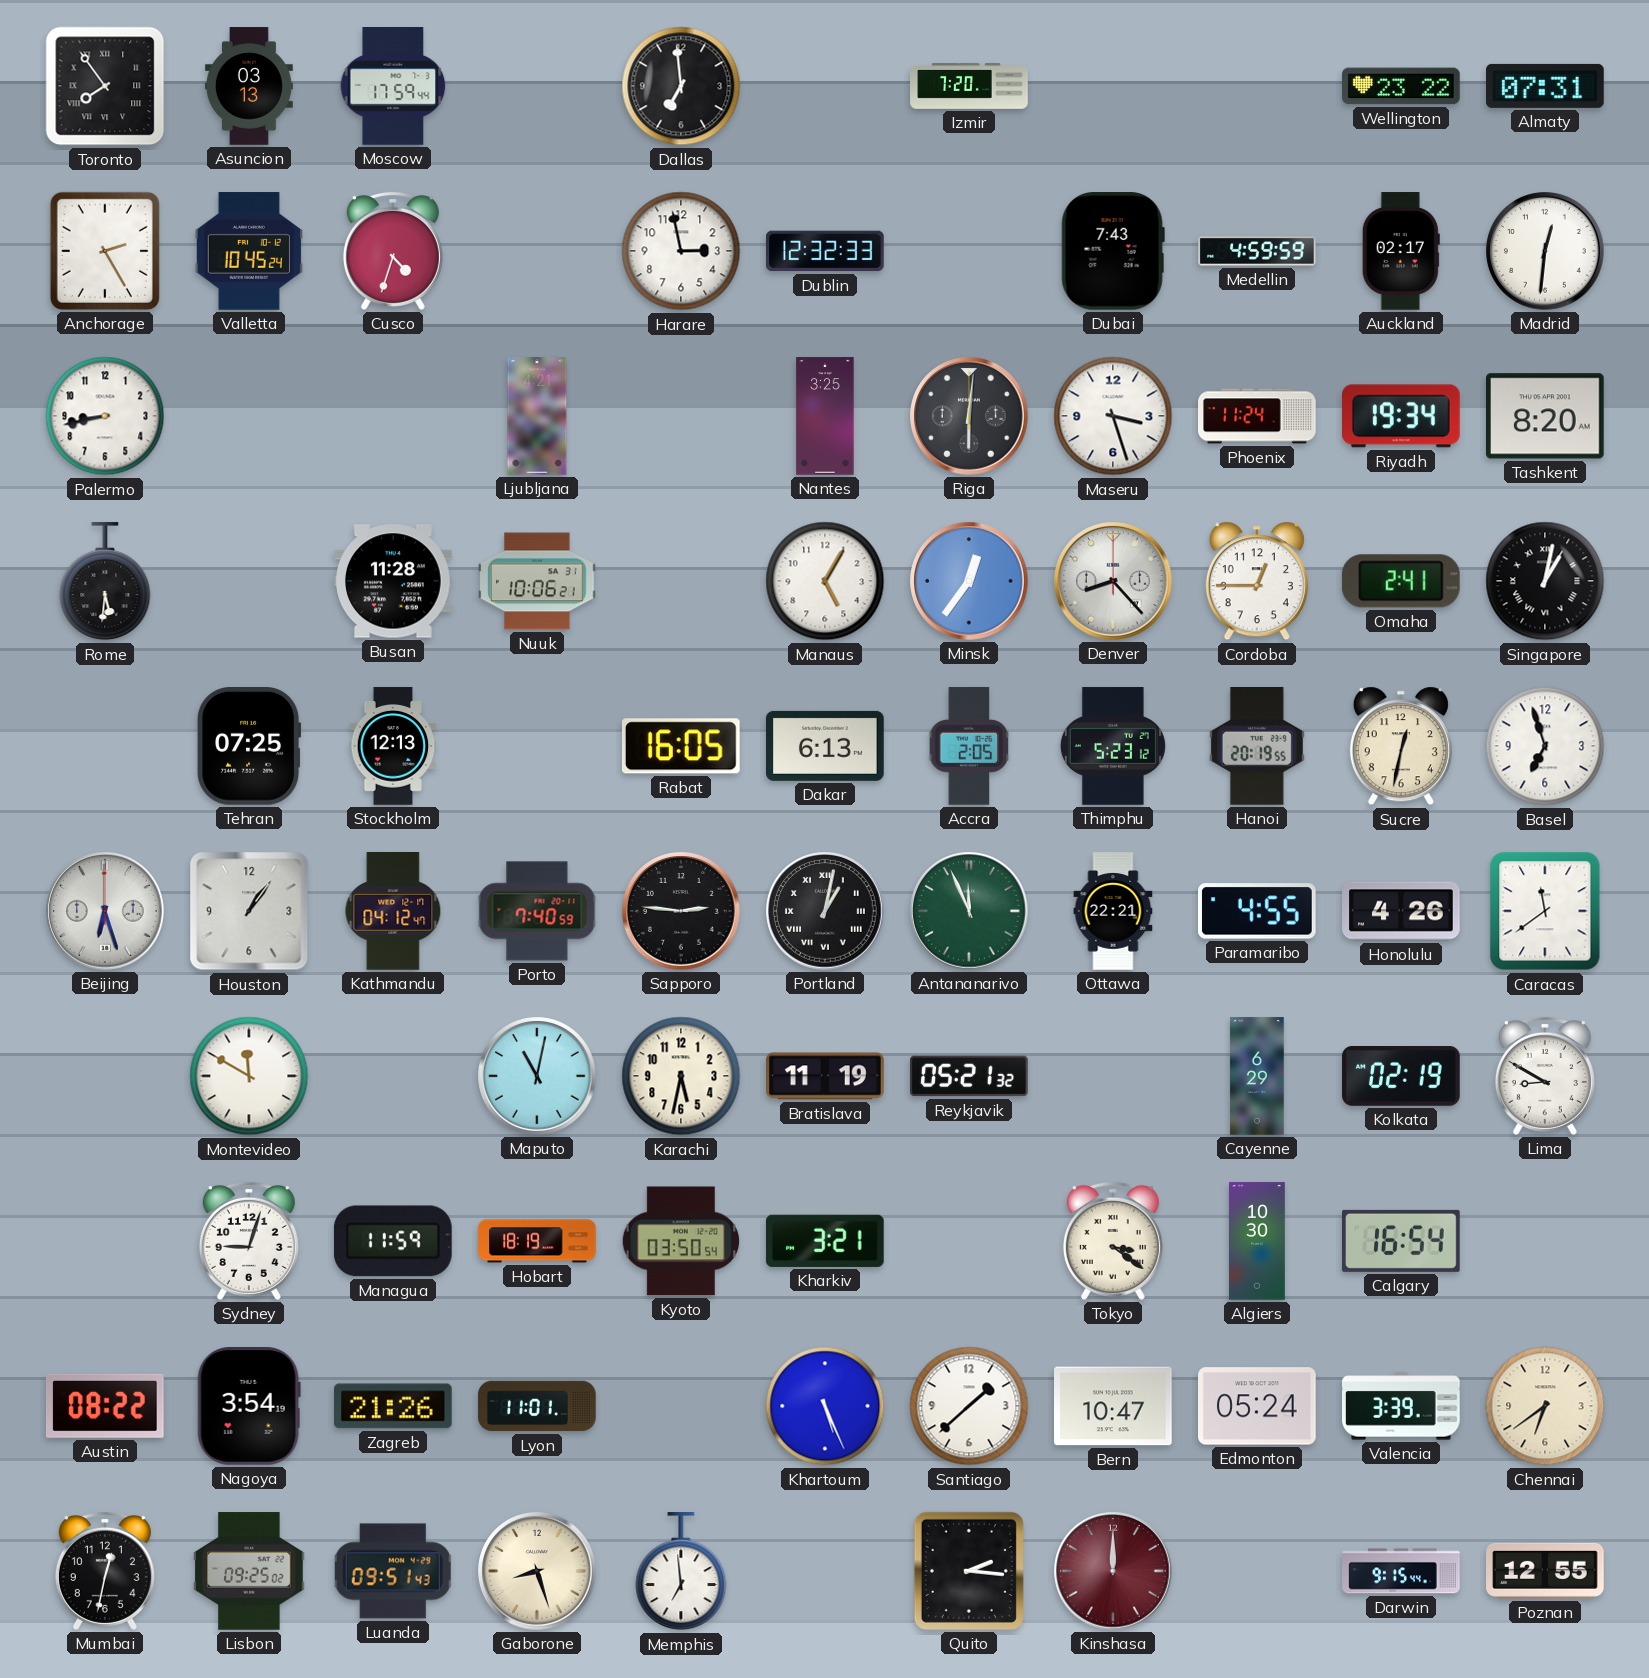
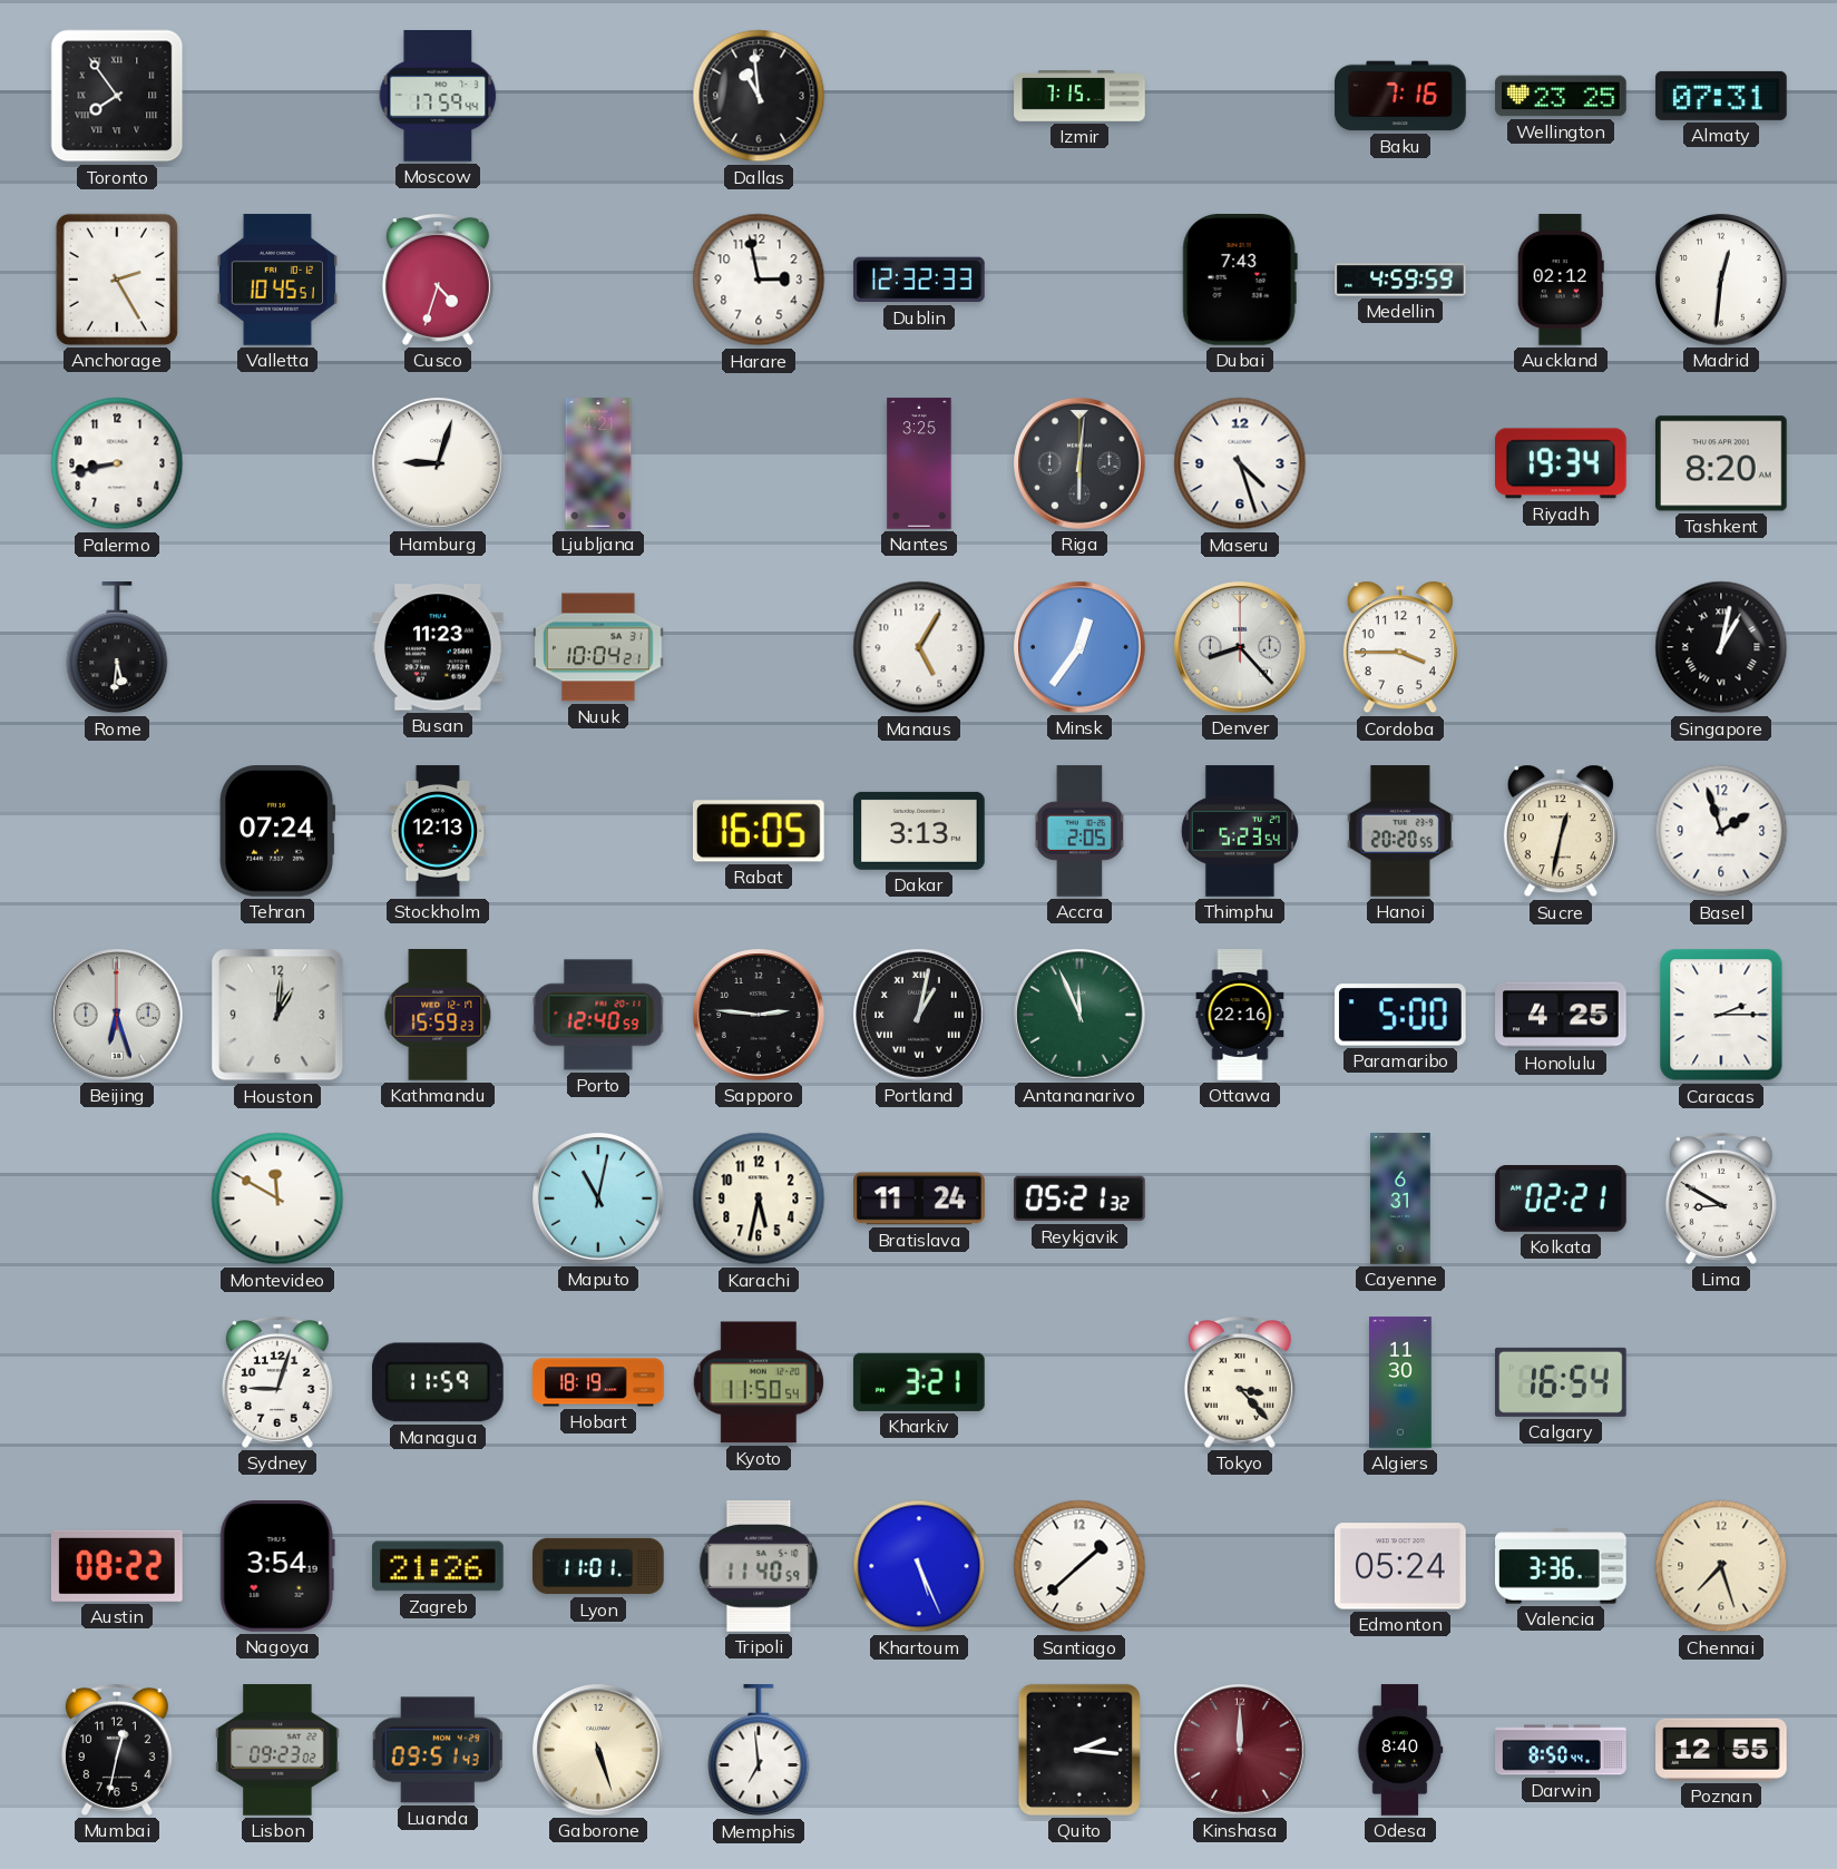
Asuncion: 03:13 -> none (249, 86)
Dallas: 6:59 -> 10:59 (759, 96)
Izmir: 7:20 -> 7:15 (1079, 96)
Baku: none -> 7:16 (1400, 96)
Wellington: 23:22 -> 23:25 (1561, 96)
Valletta: 10:45:24 -> 10:45:51 (277, 280)
Auckland: 02:17 -> 02:12 (1561, 280)
Hamburg: none -> 9:03 (438, 463)
Maseru: 3:27 -> 4:27 (1240, 463)
Phoenix: 11:24 -> none (1257, 416)
Busan: 11:28 -> 11:23 (438, 647)
Nuuk: 10:06 -> 10:04 (598, 647)
Cordoba: 12:45 -> 3:45 (1400, 647)
Omaha: 2:41 -> none (1401, 581)
Tehran: 07:25 -> 07:24 (277, 832)
Dakar: 6:13 -> 3:13 (919, 831)
Thimphu: 5:23:12 -> 5:23:54 (1240, 831)
Hanoi: 20:19 -> 20:20 (1400, 832)
Basel: 6:57 -> 1:57 (1721, 831)
Houston: 1:06 -> 1:01 (277, 1015)
Kathmandu: 04:12 -> 15:59 (438, 1015)
Porto: 7:40 -> 12:40 (598, 1015)
Ottawa: 22:21 -> 22:16 (1240, 1015)
Paramaribo: 4:55 -> 5:00 (1401, 1015)
Honolulu: 4:26 -> 4:25 (1561, 1015)
Caracas: 11:39 -> 2:15 (1721, 1015)
Bratislava: 11:19 -> 11:24 (920, 1198)
Cayenne: 6:29 -> 6:31 (1400, 1198)
Kolkata: 02:19 -> 02:21 (1561, 1200)
Kyoto: 03:50 -> 11:50 (758, 1382)
Tokyo: 3:21 -> 3:23 (1240, 1382)
Algiers: 10:30 -> 11:30 (1400, 1382)
Tripoli: none -> 11:40 (759, 1567)
Bern: 10:47 -> none (1113, 1406)
Valencia: 3:39 -> 3:36 (1561, 1566)
Chennai: 6:39 -> 7:27 (1721, 1566)
Lisbon: 09:25 -> 09:23 (277, 1750)
Gaborone: 8:27 -> 5:27 (598, 1750)
Odesa: none -> 8:40 (1400, 1750)
Darwin: 9:15 -> 8:50 (1561, 1750)
